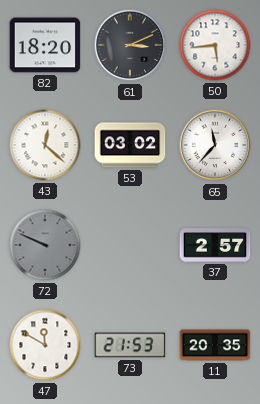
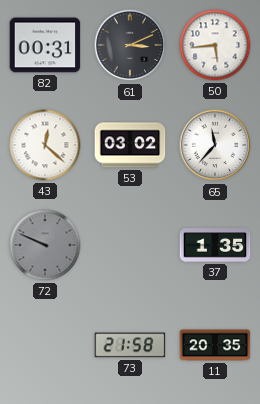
82: 18:20 -> 00:31 (45, 45)
37: 2:57 -> 1:35 (215, 245)
47: 11:50 -> none (45, 345)
73: 21:53 -> 21:58 (130, 345)
